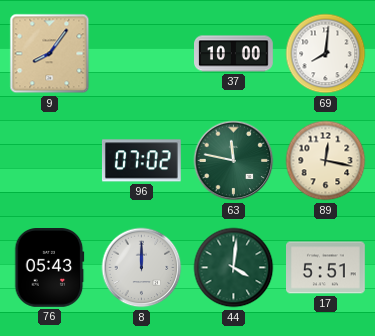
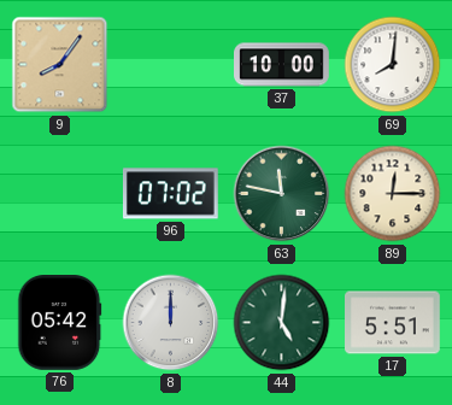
89: 12:17 -> 12:15 (393, 194)
76: 05:43 -> 05:42 (60, 323)
44: 4:01 -> 5:01 (282, 323)
